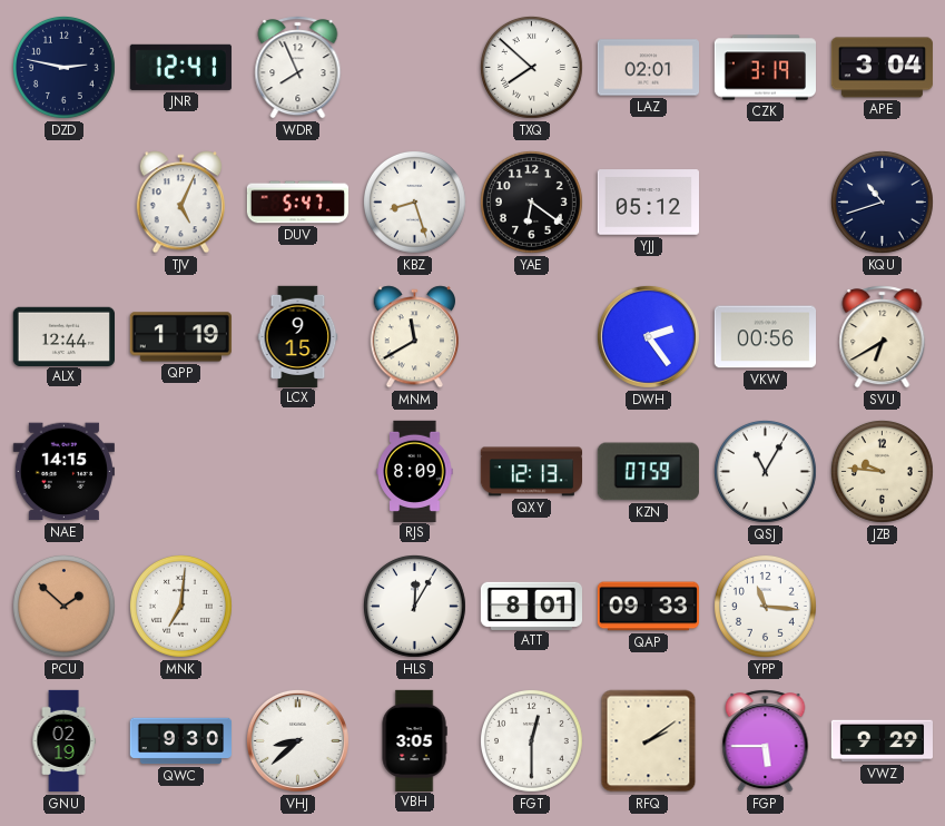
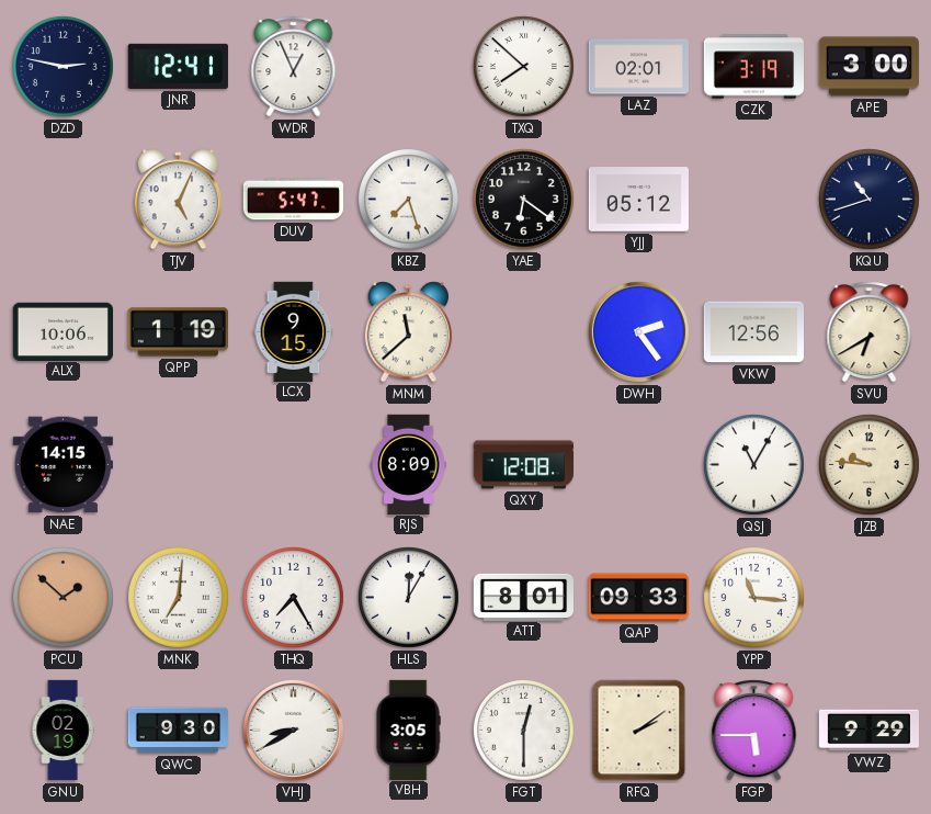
WDR: 7:56 -> 12:56 (294, 67)
APE: 3:04 -> 3:00 (868, 67)
KBZ: 8:27 -> 7:27 (408, 199)
ALX: 12:44 -> 10:06 (63, 331)
MNM: 11:40 -> 11:38 (409, 332)
VKW: 00:56 -> 12:56 (753, 332)
QXY: 12:13 -> 12:08 (523, 465)
KZN: 07:59 -> none (648, 472)
THQ: none -> 7:25 (293, 597)
VHJ: 8:38 -> 8:40 (293, 730)
